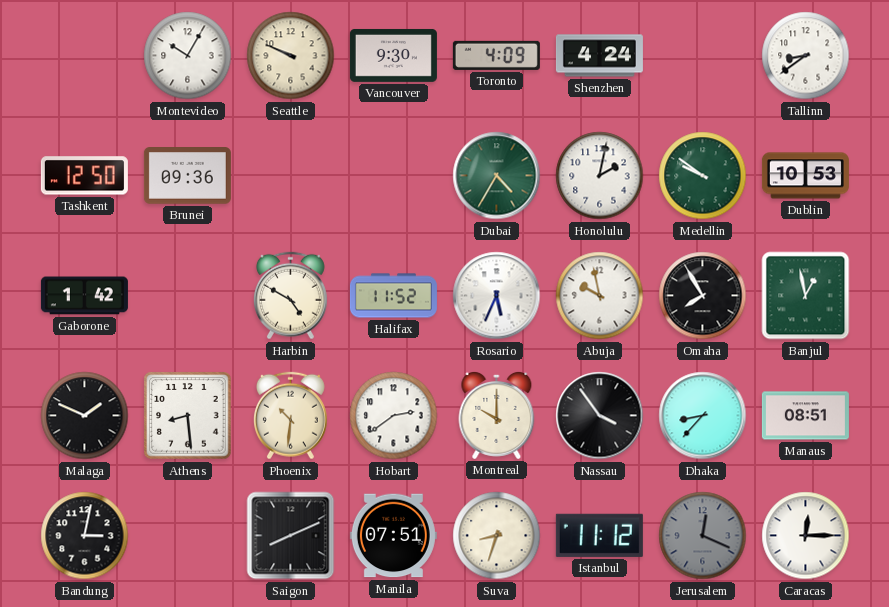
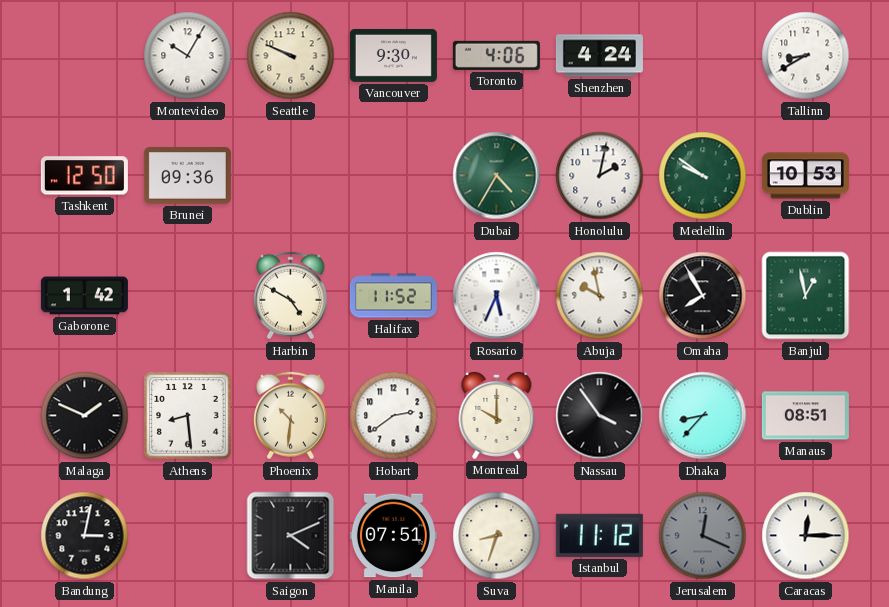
Toronto: 4:09 -> 4:06 (496, 55)
Tallinn: 8:39 -> 8:40 (806, 56)
Saigon: 8:11 -> 4:11 (291, 536)
